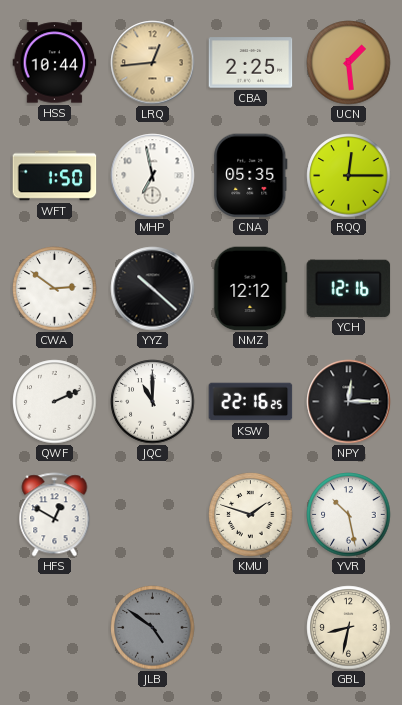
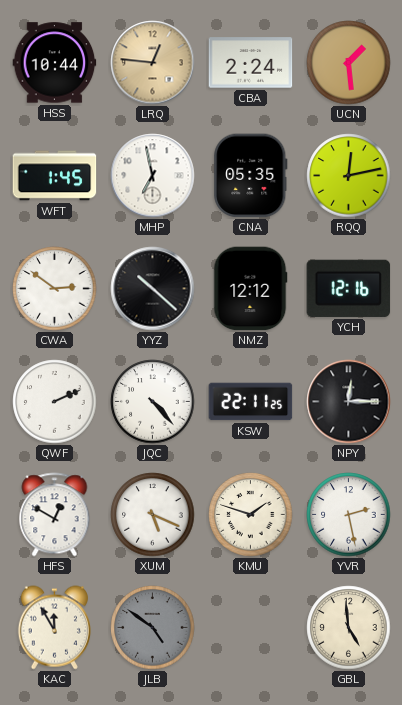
LRQ: 12:44 -> 12:46 (153, 63)
CBA: 2:25 -> 2:24 (251, 63)
WFT: 1:50 -> 1:45 (55, 176)
RQQ: 12:15 -> 12:13 (349, 176)
JQC: 11:00 -> 4:23 (153, 402)
KSW: 22:16 -> 22:11 (251, 402)
XUM: none -> 5:19 (153, 515)
YVR: 10:28 -> 2:28 (349, 515)
KAC: none -> 11:55 (54, 628)
GBL: 8:32 -> 4:59 (349, 628)
